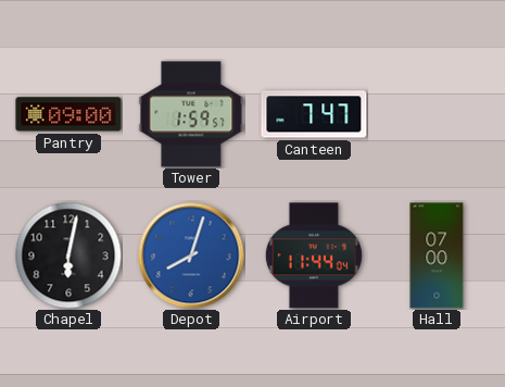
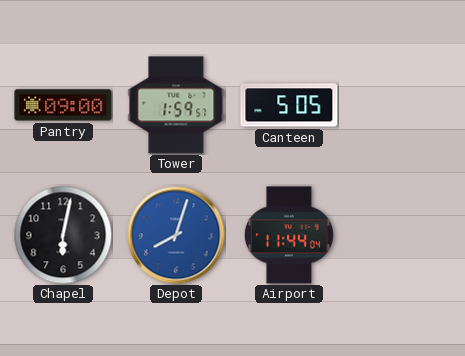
Canteen: 7:47 -> 5:05 (289, 105)
Hall: 07:00 -> none (437, 255)
